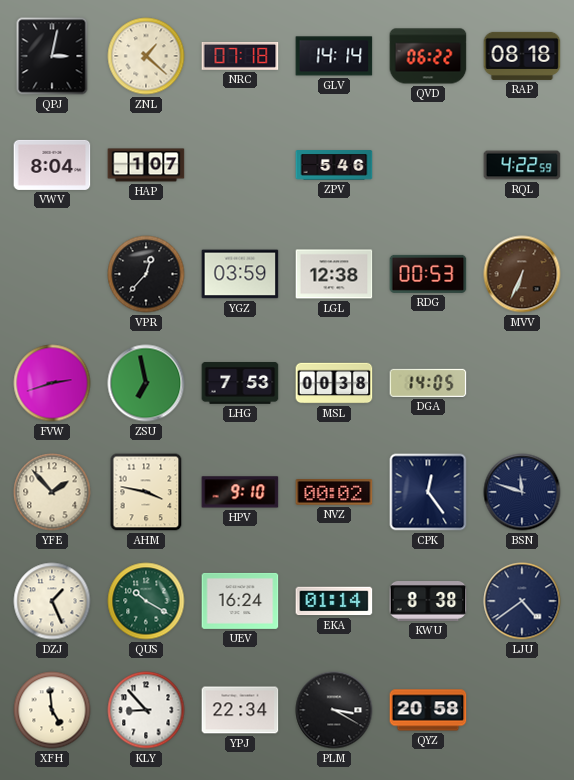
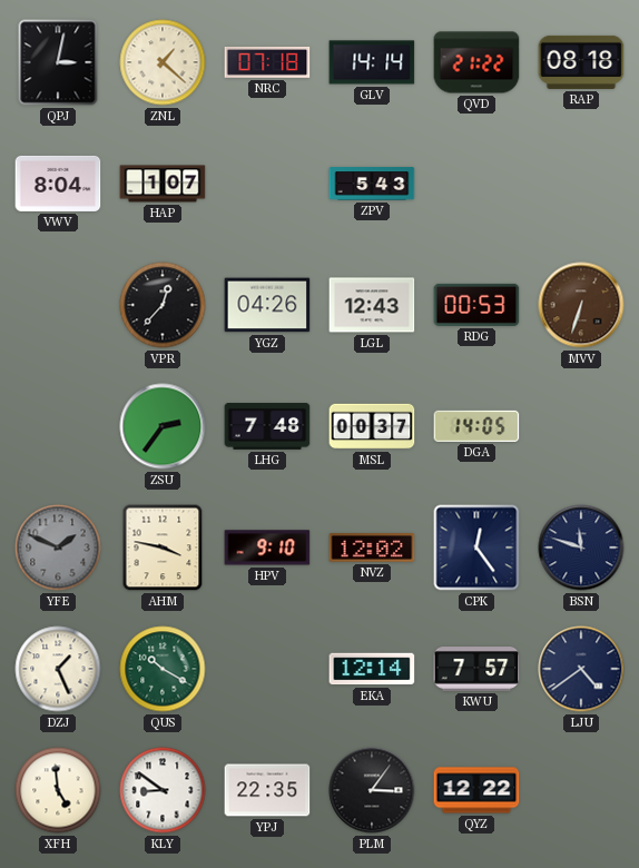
QVD: 06:22 -> 21:22 (476, 62)
ZPV: 5:46 -> 5:43 (372, 184)
RQL: 4:22 -> none (522, 165)
YGZ: 03:59 -> 04:26 (267, 305)
LGL: 12:38 -> 12:43 (372, 305)
MVV: 6:34 -> 6:33 (581, 305)
FVW: 2:42 -> none (52, 383)
ZSU: 6:58 -> 2:36 (163, 426)
LHG: 7:53 -> 7:48 (267, 427)
MSL: 00:38 -> 00:37 (372, 426)
YFE: 1:53 -> 1:49 (58, 548)
YFE dial: cream -> grey (58, 548)
NVZ: 00:02 -> 12:02 (372, 549)
UEV: 16:24 -> none (240, 601)
EKA: 01:14 -> 12:14 (372, 669)
KWU: 8:38 -> 7:57 (476, 670)
KLY: 8:53 -> 8:51 (163, 790)
YPJ: 22:34 -> 22:35 (267, 790)
PLM: 3:20 -> 3:06 (372, 790)
QYZ: 20:58 -> 12:22 (476, 790)
